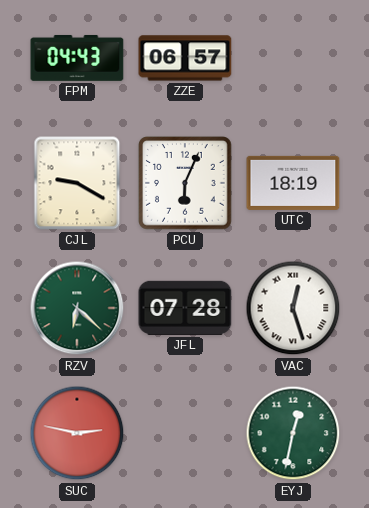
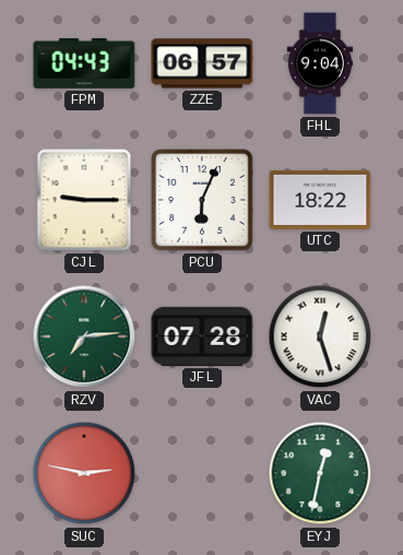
FHL: none -> 9:04 (320, 63)
CJL: 9:20 -> 9:15 (84, 200)
UTC: 18:19 -> 18:22 (320, 200)
RZV: 6:22 -> 7:14 (84, 336)
